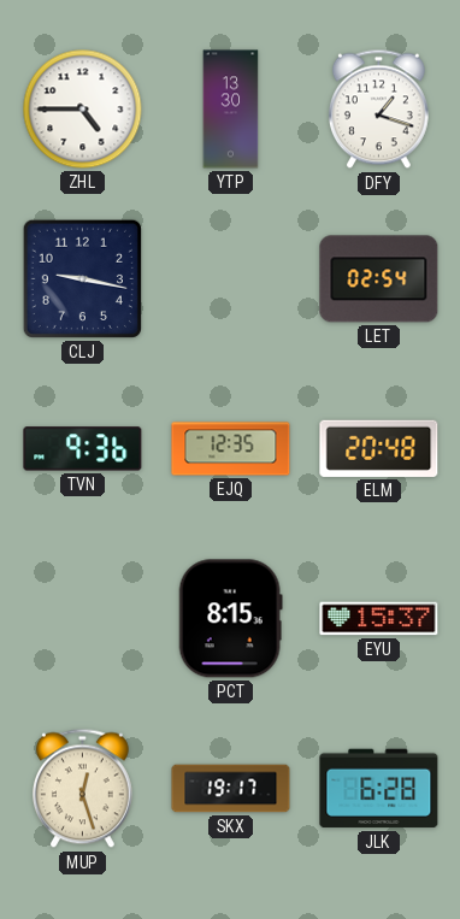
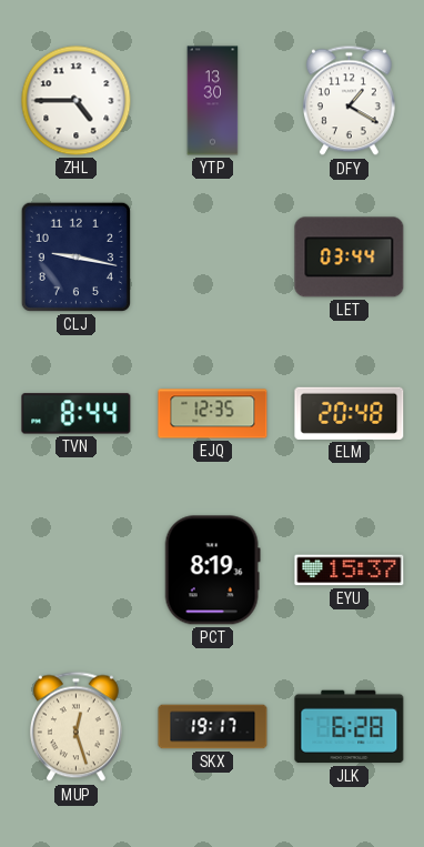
DFY: 1:18 -> 1:20 (349, 101)
LET: 02:54 -> 03:44 (350, 258)
TVN: 9:36 -> 8:44 (77, 414)
PCT: 8:15 -> 8:19 (212, 571)
